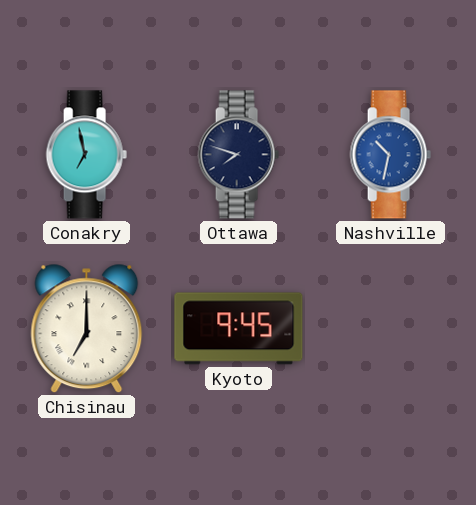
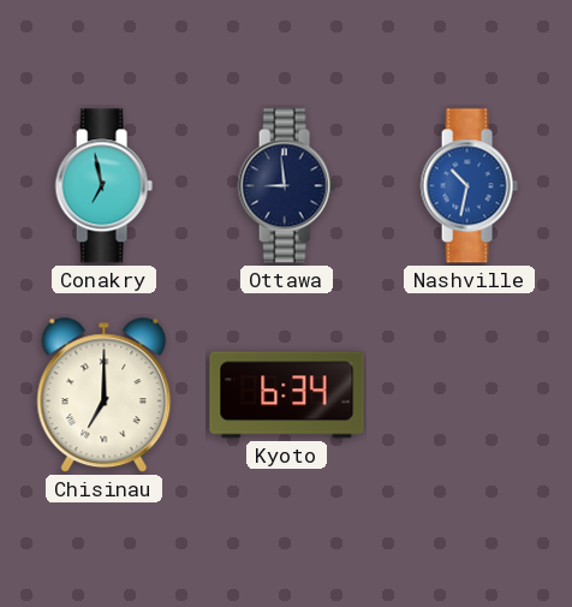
Ottawa: 7:48 -> 8:59 (286, 186)
Kyoto: 9:45 -> 6:34 (287, 395)
